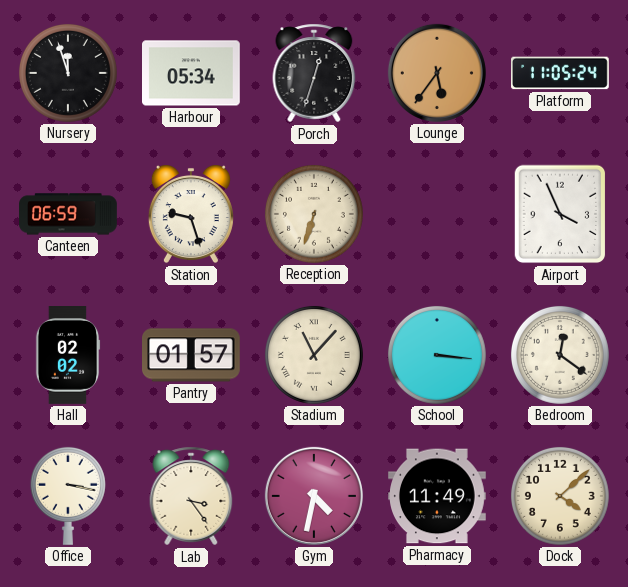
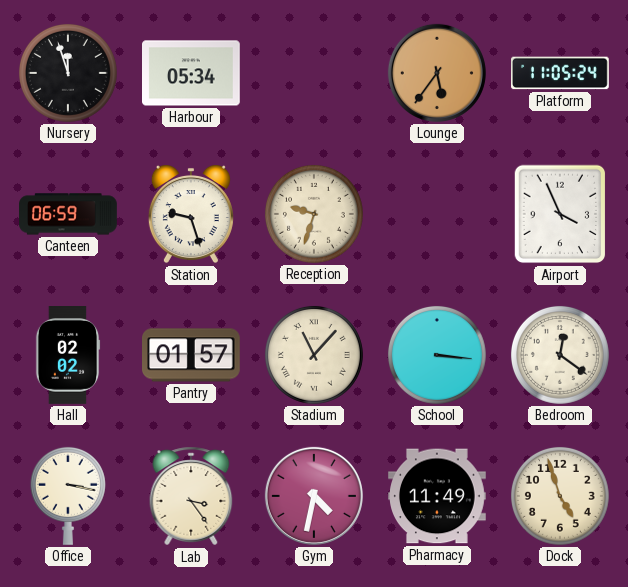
Porch: 12:33 -> none (314, 73)
Reception: 6:33 -> 9:33 (314, 214)
Dock: 4:08 -> 4:57 (560, 496)
